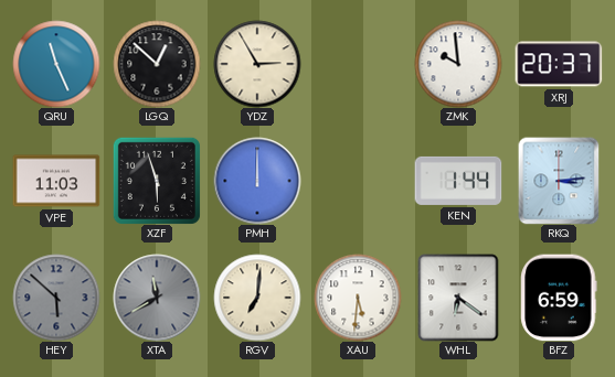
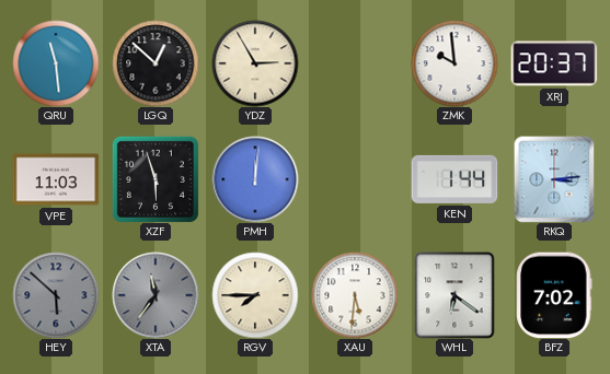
QRU: 11:26 -> 11:29 (56, 63)
PMH: 12:00 -> 12:01 (255, 179)
XTA: 11:40 -> 11:36 (156, 295)
RGV: 7:01 -> 7:45 (255, 295)
BFZ: 6:59 -> 7:02 (554, 295)
